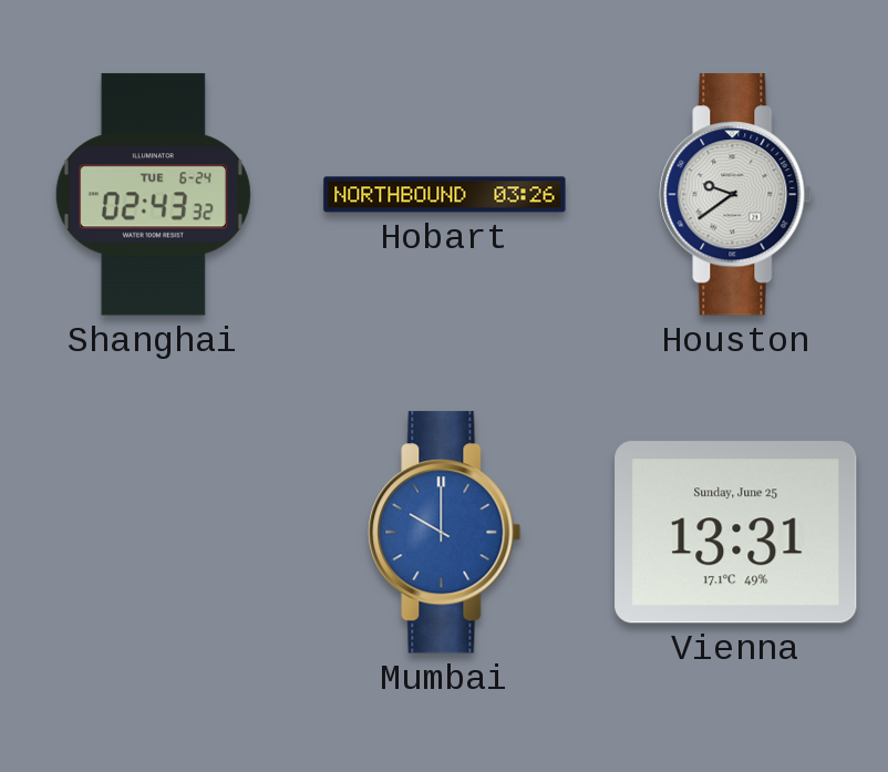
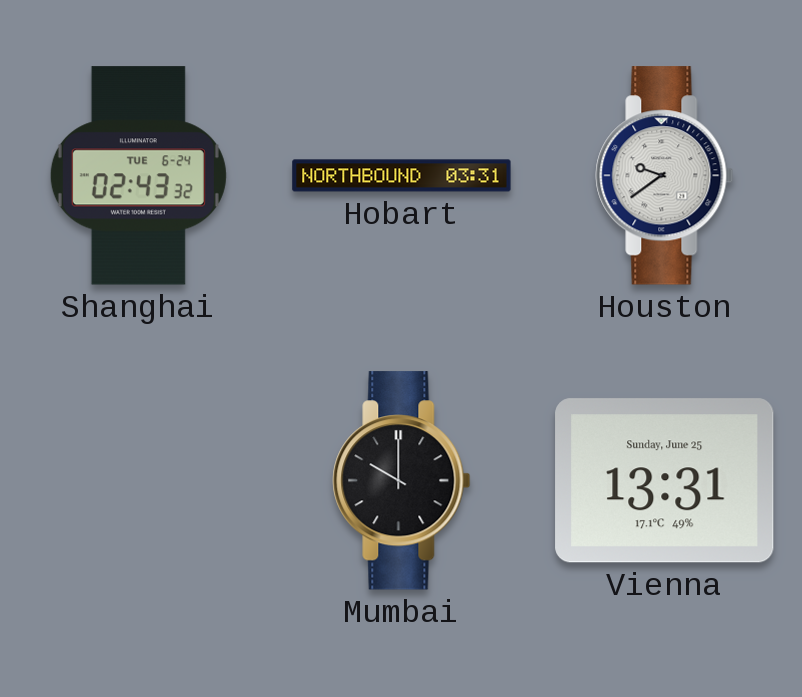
Hobart: 03:26 -> 03:31 (402, 176)
Mumbai dial: blue -> black (402, 481)
